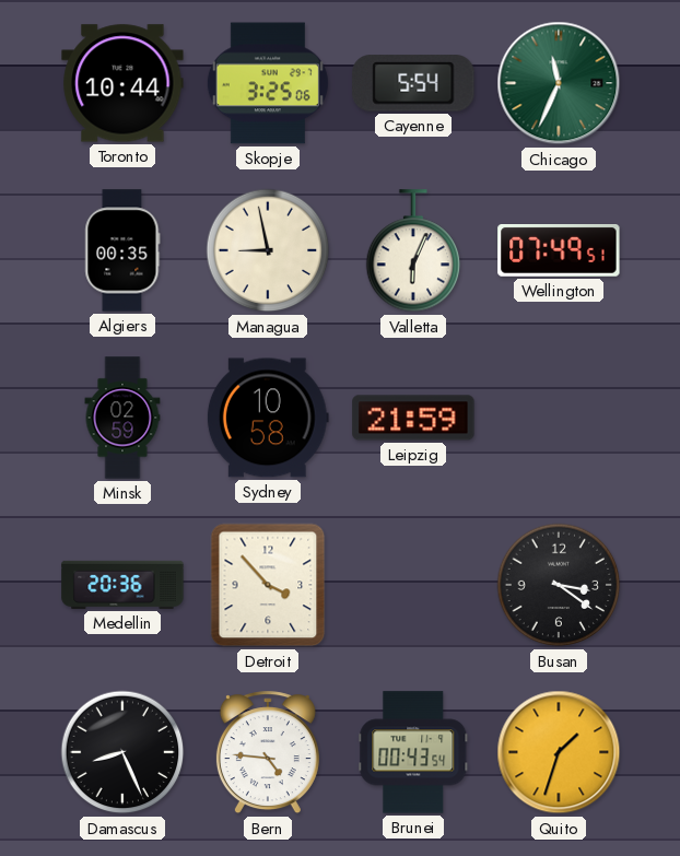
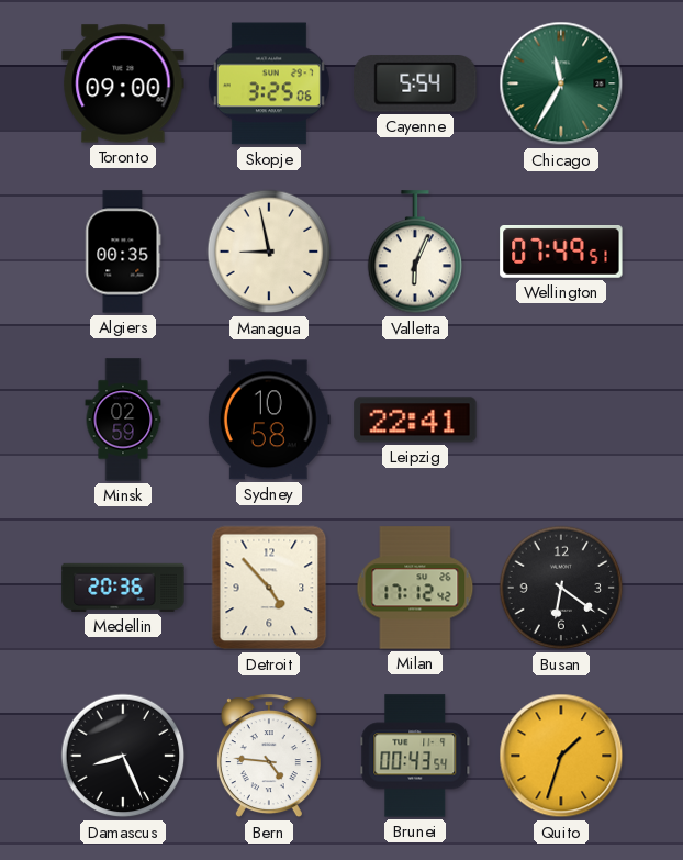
Toronto: 10:44 -> 09:00 (123, 83)
Chicago: 11:34 -> 11:35 (561, 83)
Leipzig: 21:59 -> 22:41 (415, 420)
Detroit: 3:53 -> 4:53 (269, 588)
Milan: none -> 17:12 (415, 588)
Busan: 3:21 -> 6:21 (561, 588)
